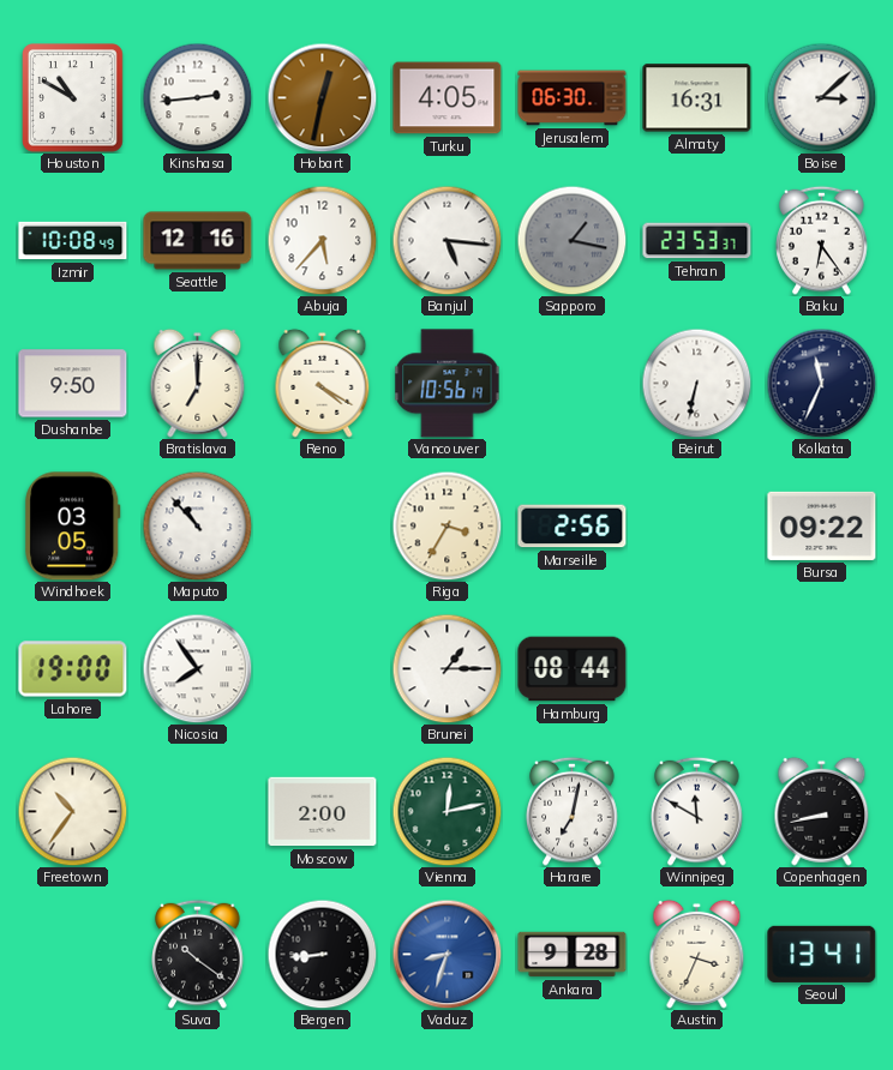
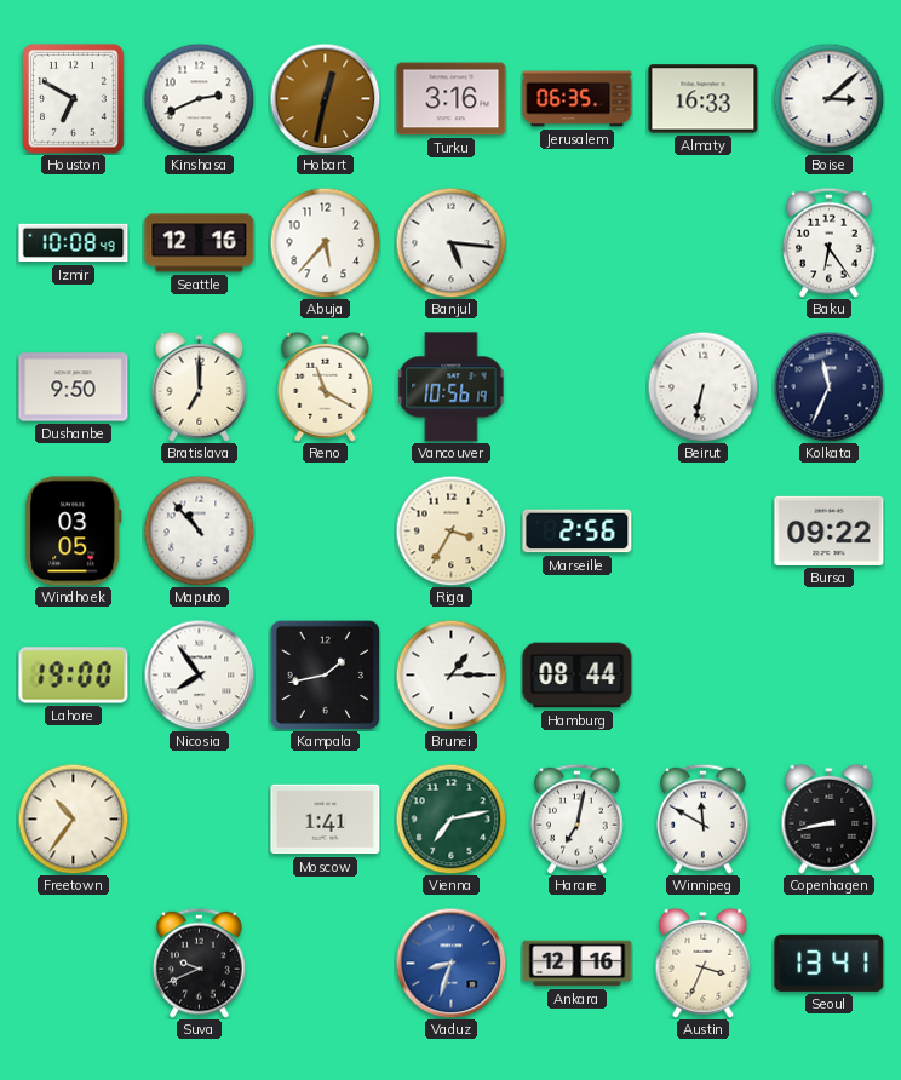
Houston: 10:50 -> 6:50 (74, 99)
Kinshasa: 2:44 -> 2:41 (199, 98)
Turku: 4:05 -> 3:16 (452, 99)
Jerusalem: 06:30 -> 06:35 (578, 99)
Almaty: 16:31 -> 16:33 (704, 99)
Sapporo: 1:17 -> none (571, 240)
Tehran: 23:53 -> none (697, 241)
Reno: 4:20 -> 11:20 (326, 386)
Kampala: none -> 1:43 (325, 674)
Moscow: 2:00 -> 1:41 (326, 820)
Vienna: 12:13 -> 7:13 (450, 818)
Suva: 10:21 -> 9:41 (200, 963)
Bergen: 8:44 -> none (322, 954)
Ankara: 9:28 -> 12:16 (578, 964)
